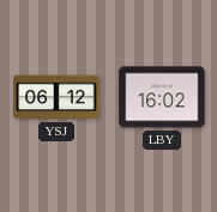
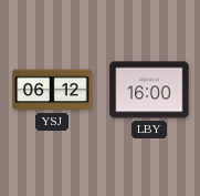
LBY: 16:02 -> 16:00 (149, 90)
